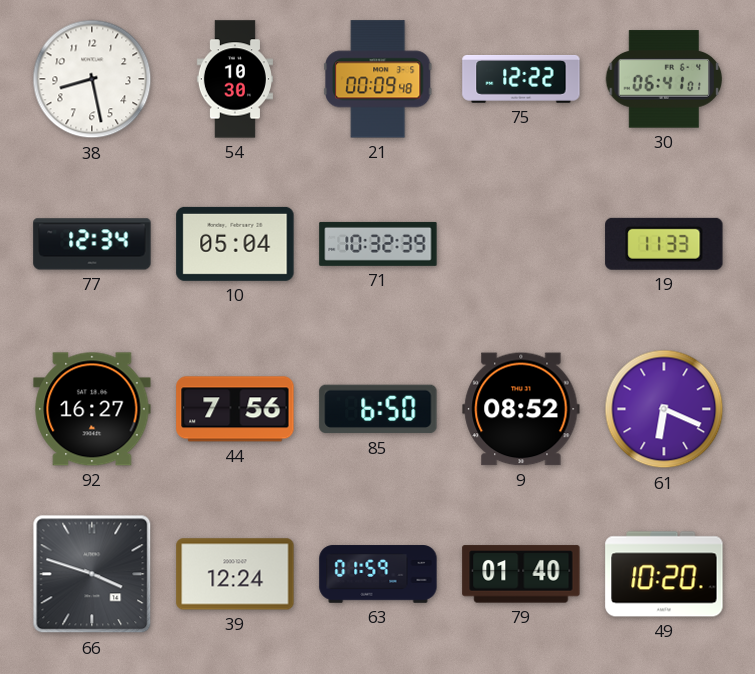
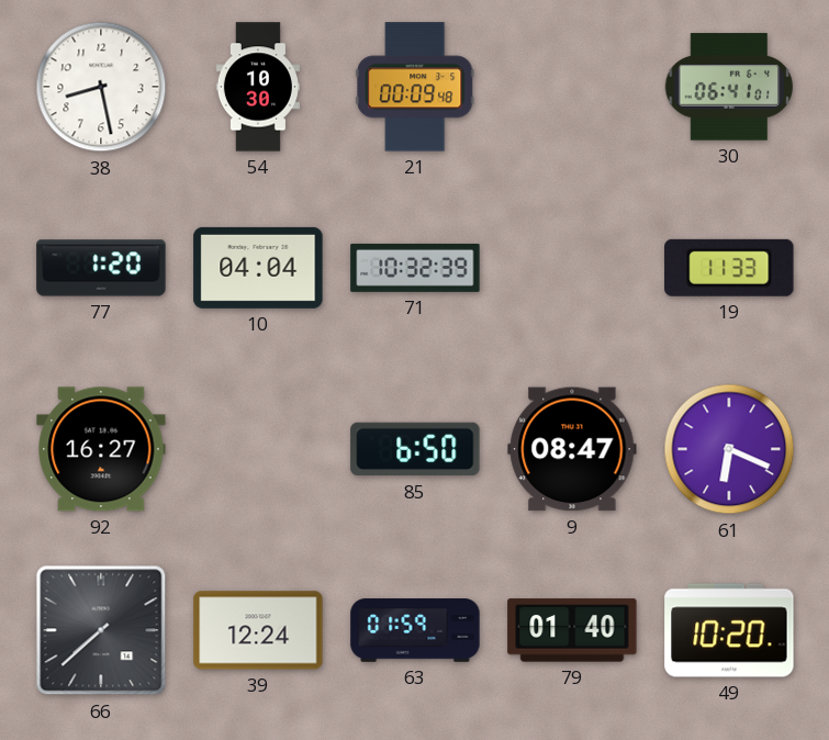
75: 12:22 -> none (521, 79)
77: 12:34 -> 1:20 (101, 268)
10: 05:04 -> 04:04 (258, 268)
44: 7:56 -> none (235, 409)
9: 08:52 -> 08:47 (572, 449)
66: 3:48 -> 7:38 (101, 630)
